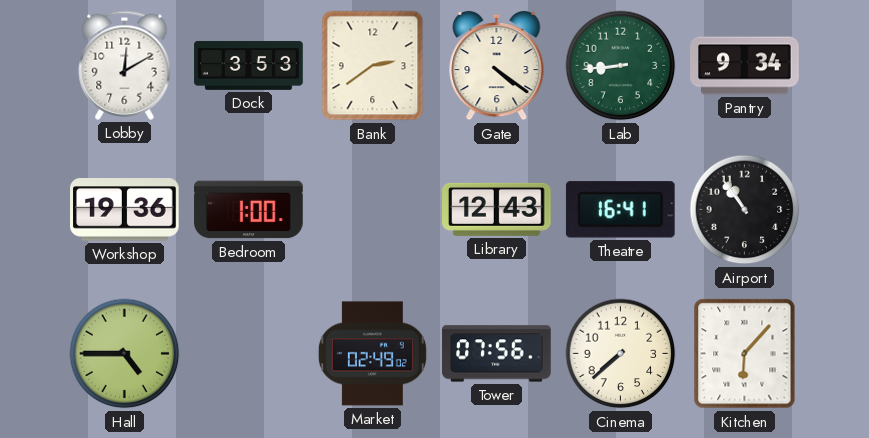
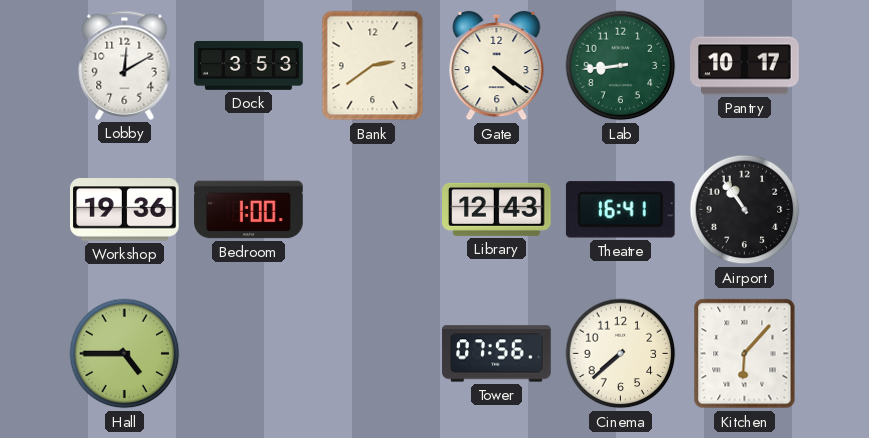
Pantry: 9:34 -> 10:17 (745, 66)
Market: 02:49 -> none (372, 354)
